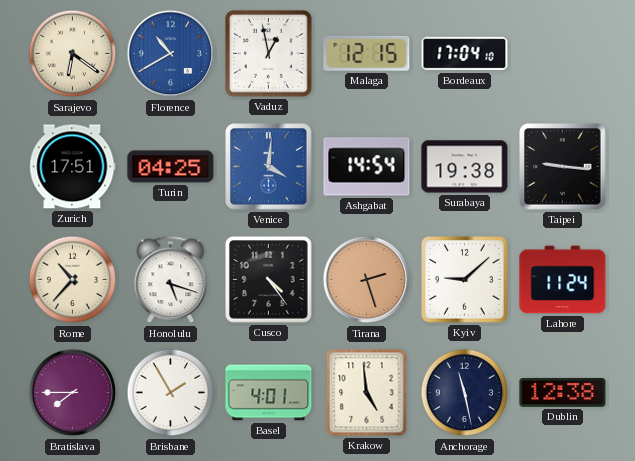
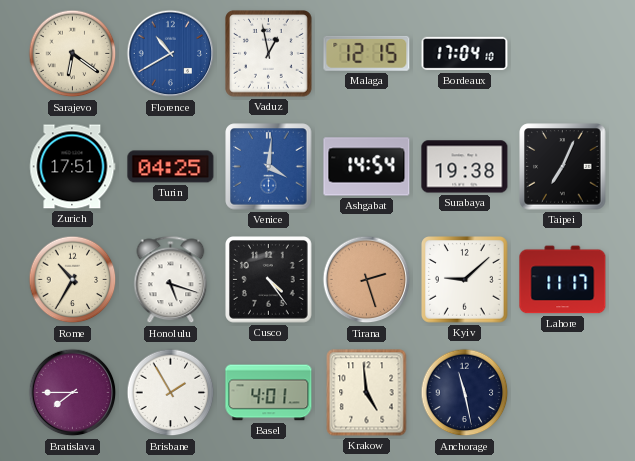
Taipei: 9:16 -> 7:04 (563, 167)
Rome: 10:37 -> 10:35 (73, 280)
Lahore: 11:24 -> 11:17 (563, 280)
Dublin: 12:38 -> none (563, 393)
